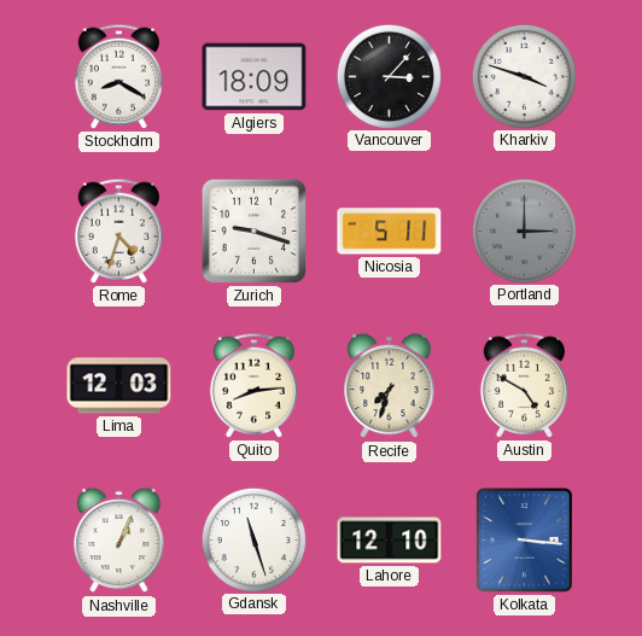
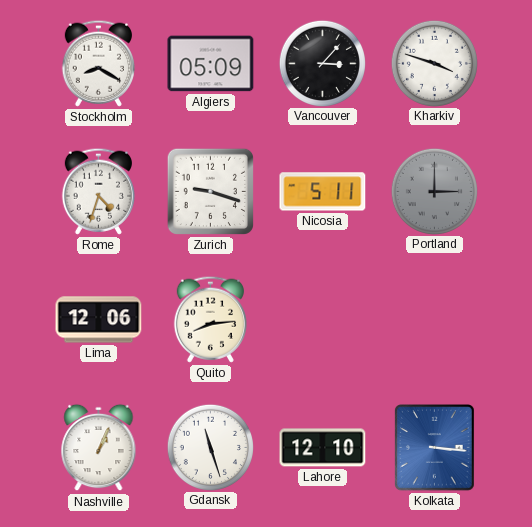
Algiers: 18:09 -> 05:09 (211, 64)
Lima: 12:03 -> 12:06 (99, 320)
Recife: 7:33 -> none (390, 386)
Austin: 4:50 -> none (524, 385)
